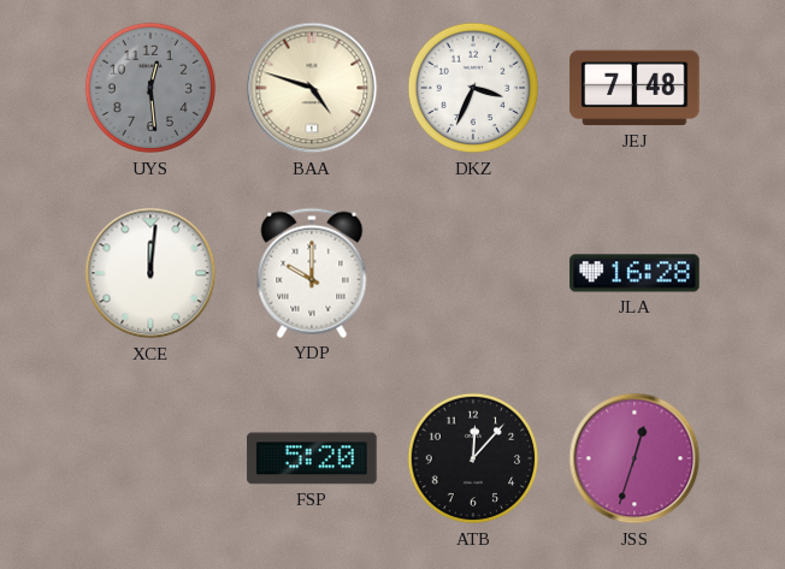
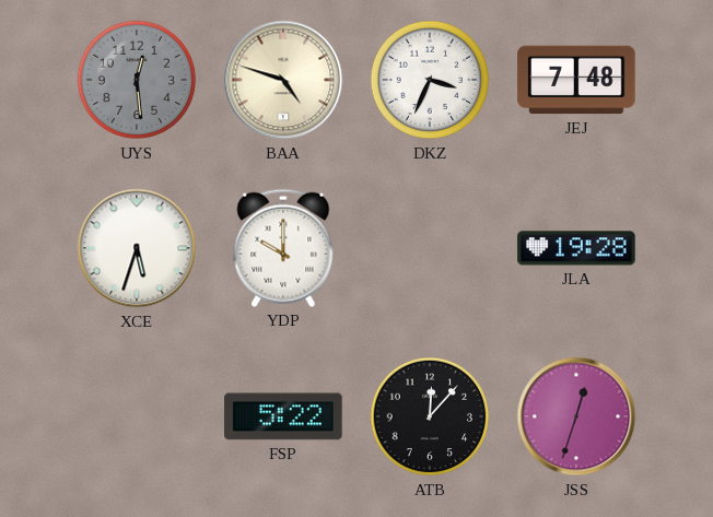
XCE: 12:01 -> 5:33 (137, 248)
JLA: 16:28 -> 19:28 (576, 248)
FSP: 5:20 -> 5:22 (283, 416)
